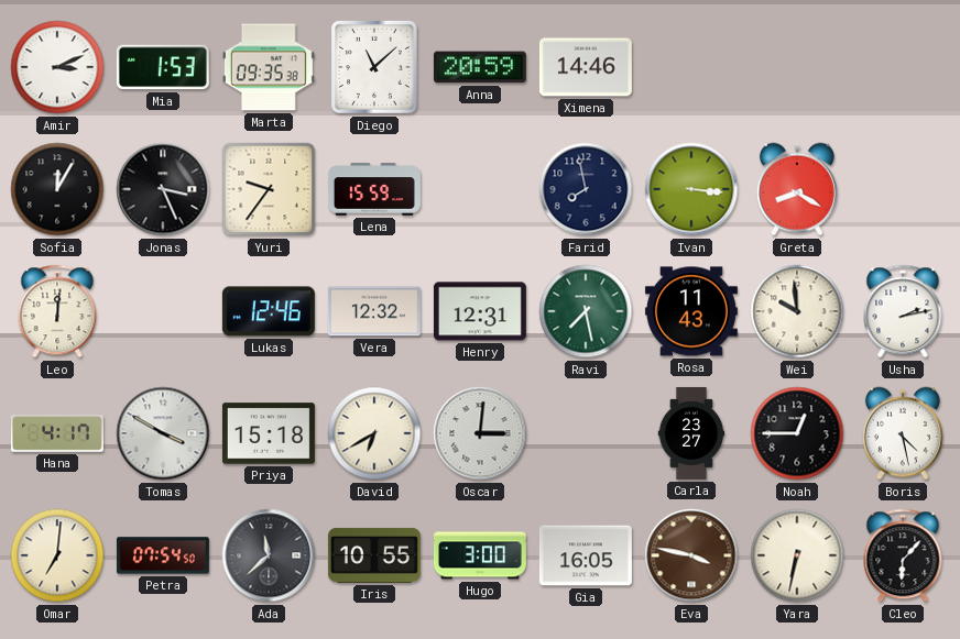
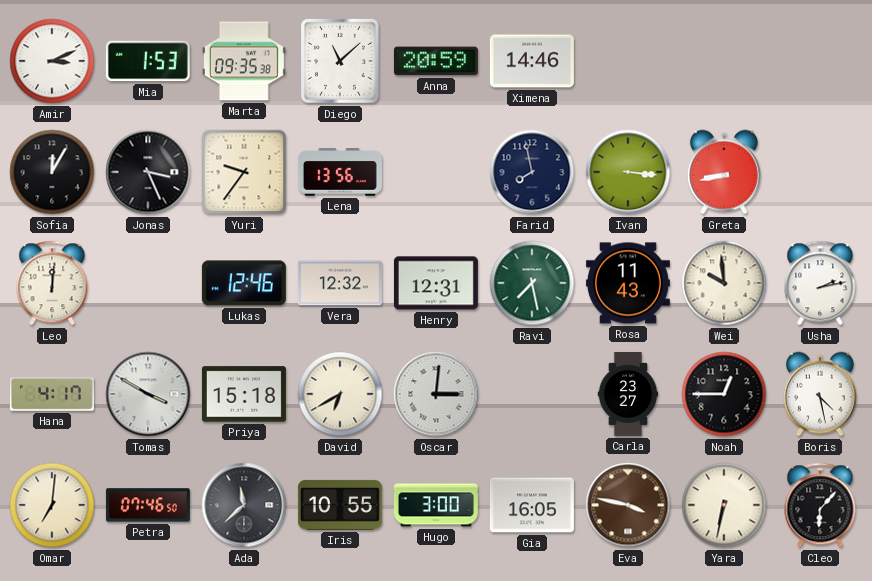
Lena: 15:59 -> 13:56 (340, 172)
Greta: 8:20 -> 8:43 (724, 172)
Petra: 07:54 -> 07:46 (148, 505)
